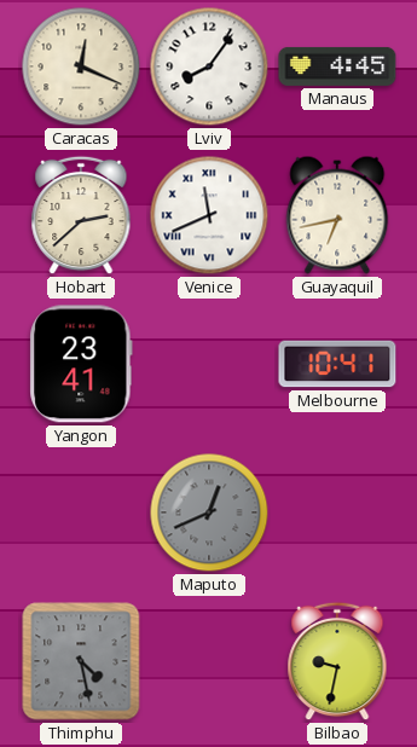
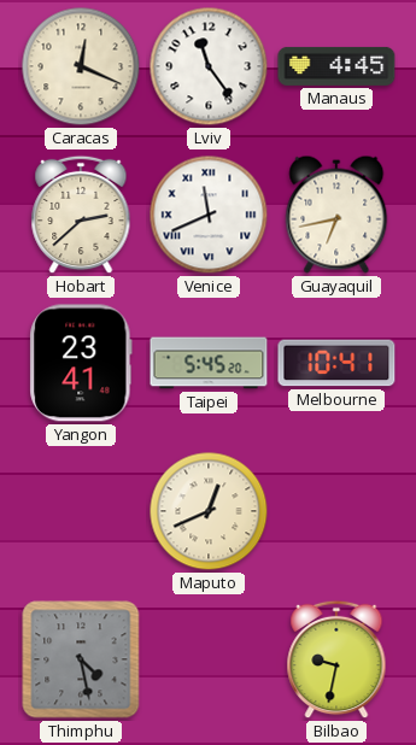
Lviv: 8:06 -> 11:24 (209, 66)
Taipei: none -> 5:45 (209, 363)
Maputo dial: grey -> cream (209, 511)
